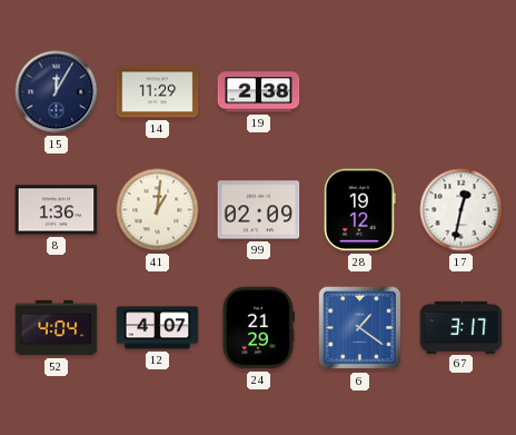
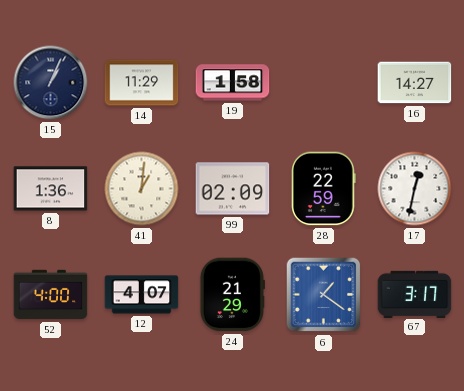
15: 12:05 -> 1:04 (51, 83)
19: 2:38 -> 1:58 (233, 83)
16: none -> 14:27 (415, 83)
28: 19:12 -> 22:59 (324, 189)
52: 4:04 -> 4:00 (51, 295)
